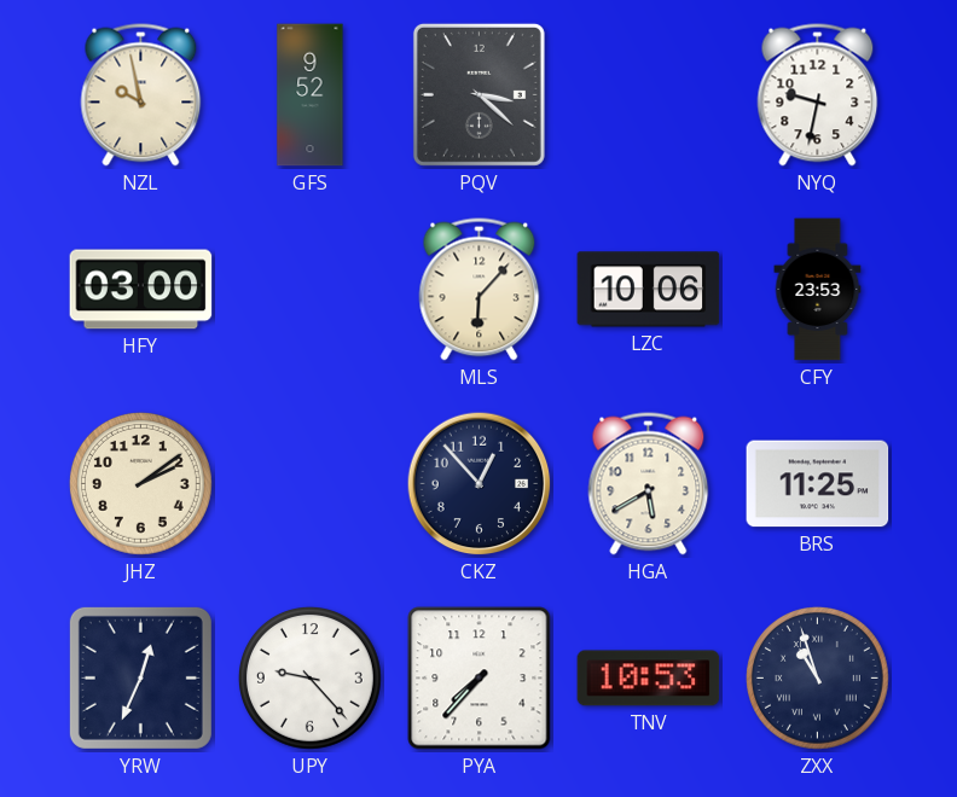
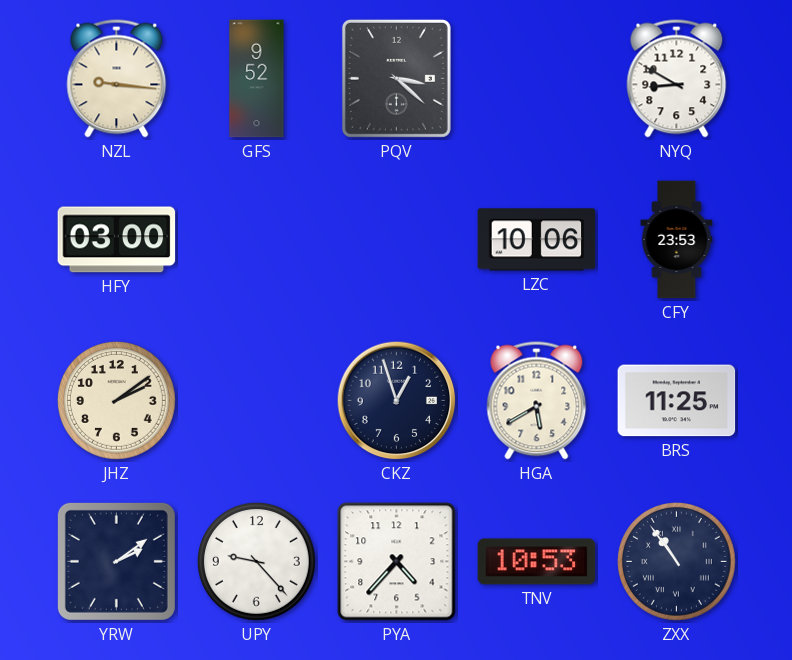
NZL: 9:58 -> 9:16 (117, 79)
NYQ: 9:32 -> 8:50 (677, 79)
MLS: 6:07 -> none (480, 290)
CKZ: 12:53 -> 12:57 (397, 401)
YRW: 12:34 -> 2:09 (116, 561)
PYA: 7:37 -> 4:37 (397, 562)
ZXX: 10:57 -> 10:54 (676, 561)
